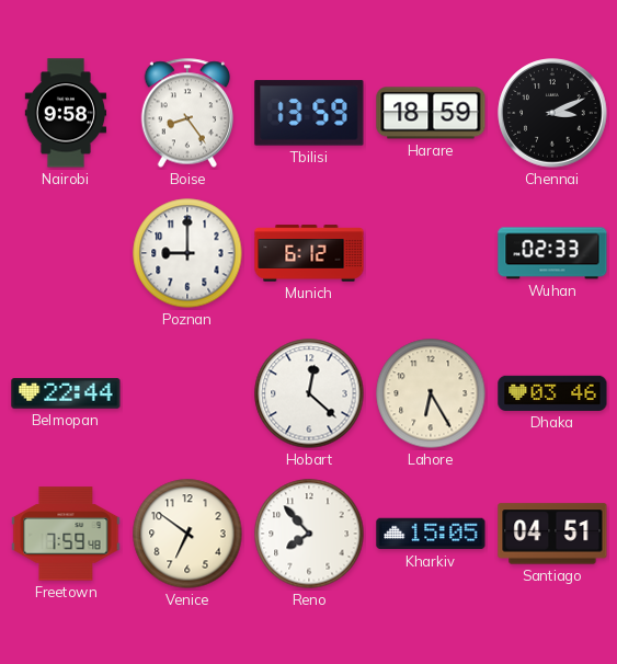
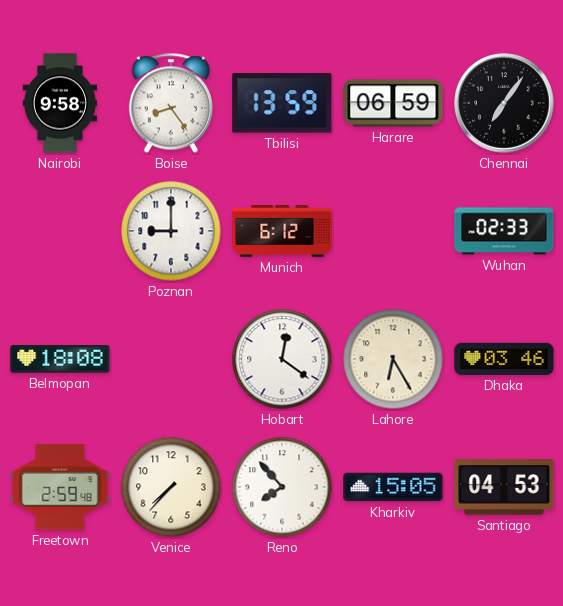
Harare: 18:59 -> 06:59 (393, 103)
Chennai: 3:11 -> 7:06 (504, 103)
Belmopan: 22:44 -> 18:08 (60, 359)
Hobart: 12:22 -> 12:21 (282, 359)
Freetown: 7:59 -> 2:59 (60, 487)
Venice: 6:51 -> 7:37 (171, 487)
Santiago: 04:51 -> 04:53 (504, 487)
